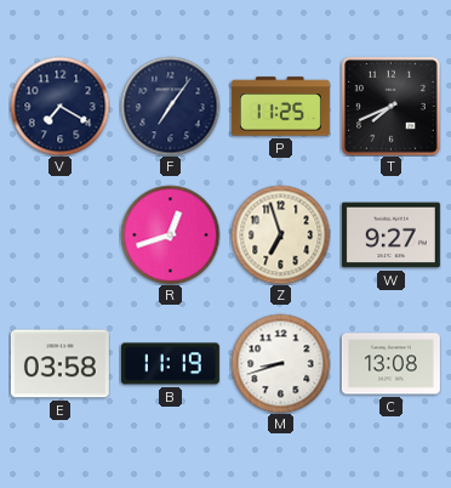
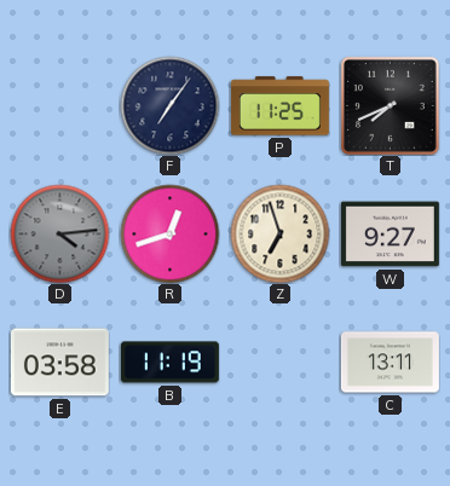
V: 7:20 -> none (59, 106)
D: none -> 4:14 (59, 233)
M: 8:42 -> none (280, 363)
C: 13:08 -> 13:11 (390, 363)
